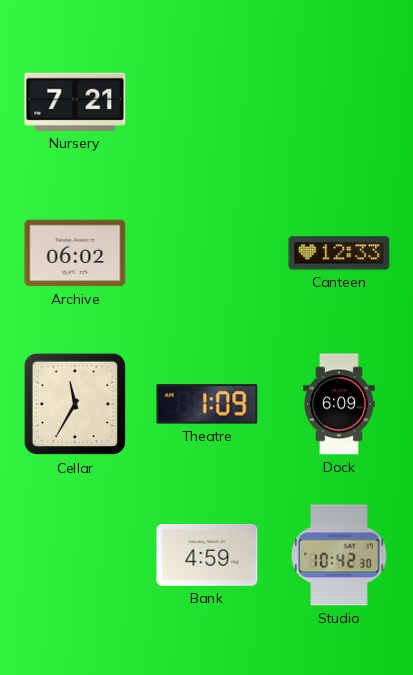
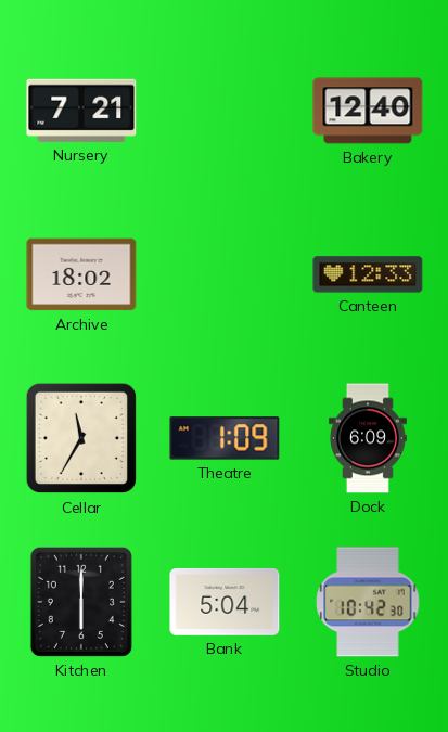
Bakery: none -> 12:40 (368, 111)
Archive: 06:02 -> 18:02 (81, 274)
Kitchen: none -> 6:00 (81, 602)
Bank: 4:59 -> 5:04 (225, 602)
